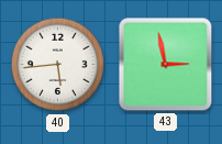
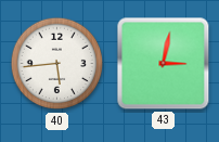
43: 2:58 -> 3:02 (164, 64)
